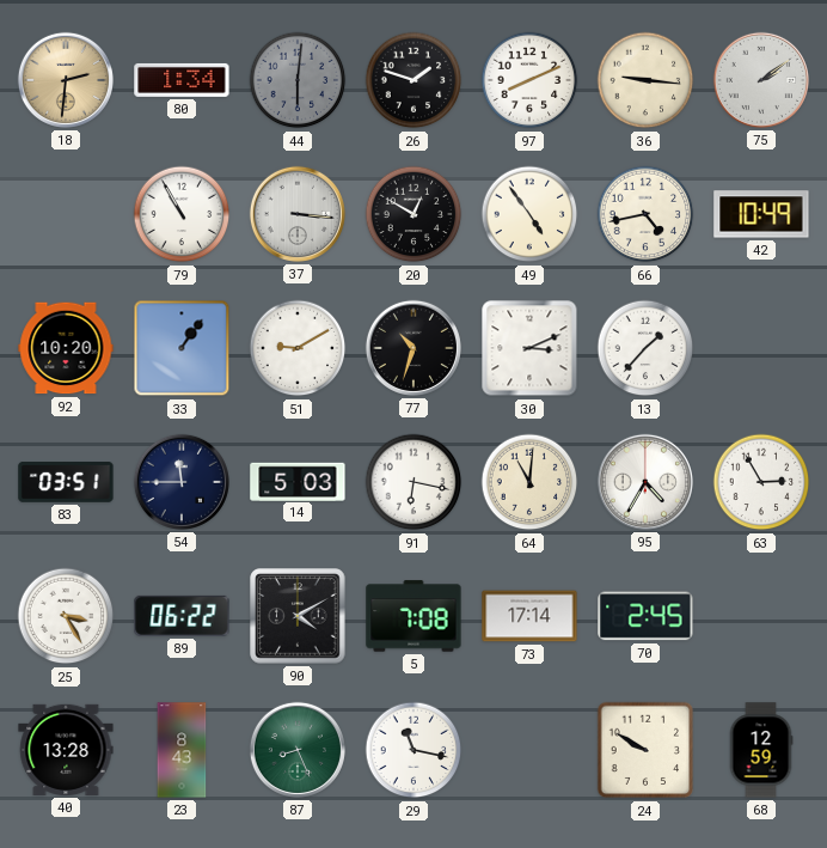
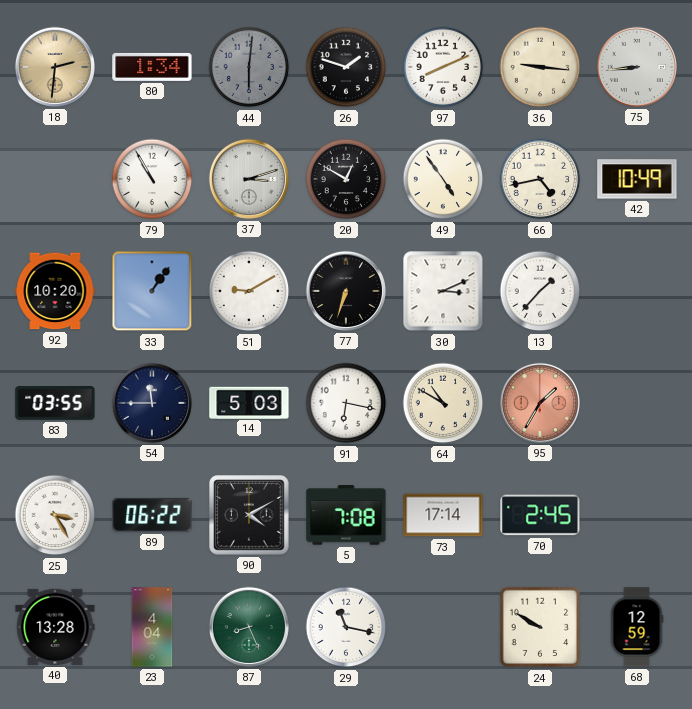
75: 2:09 -> 8:44 (637, 67)
37: 3:16 -> 3:12 (249, 179)
77: 10:33 -> 6:33 (346, 291)
83: 03:51 -> 03:55 (55, 404)
64: 11:01 -> 10:50 (443, 403)
95: 4:35 -> 1:35 (540, 403)
95 dial: white -> salmon (540, 403)
63: 2:55 -> none (761, 482)
23: 8:43 -> 4:04 (152, 627)
